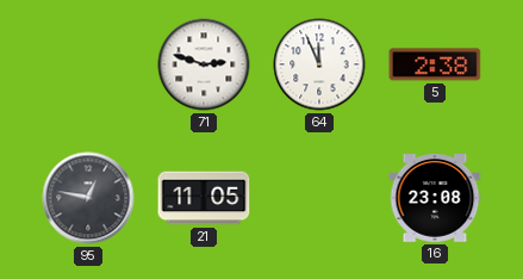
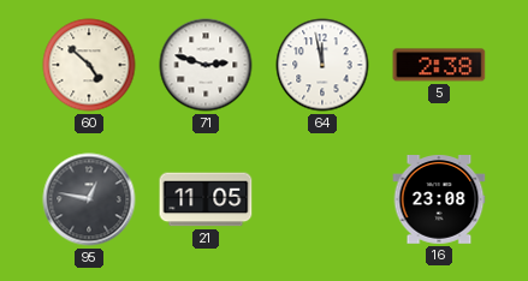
60: none -> 4:52 (89, 65)
64: 11:56 -> 11:58 (322, 65)
